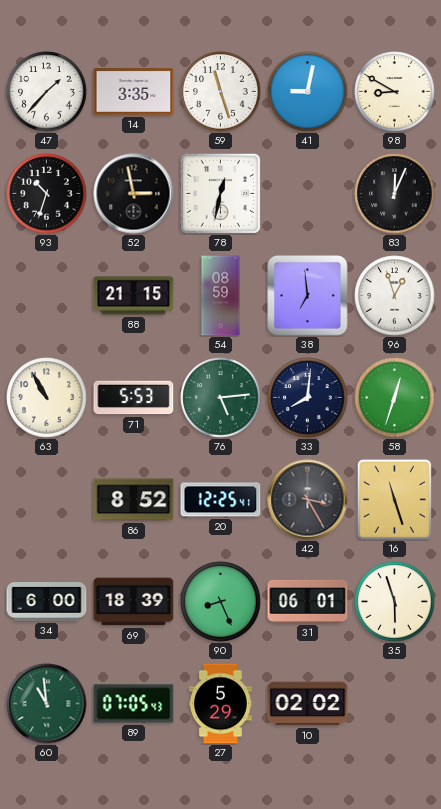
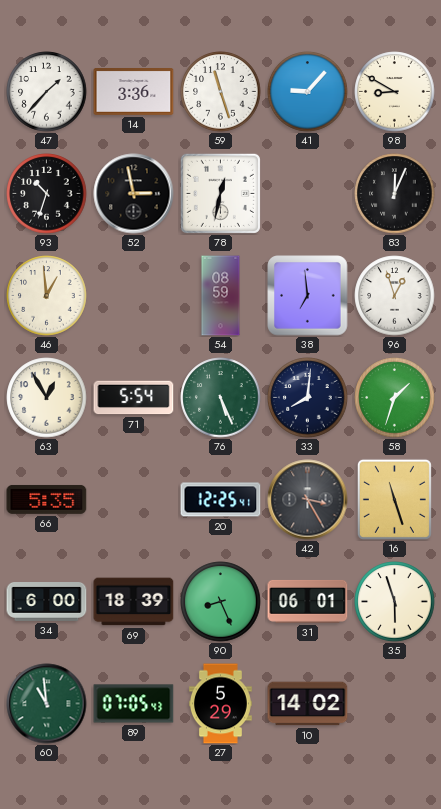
14: 3:35 -> 3:36 (134, 92)
41: 9:02 -> 9:07 (308, 92)
46: none -> 12:59 (47, 296)
88: 21:15 -> none (134, 296)
63: 10:55 -> 12:55 (47, 398)
71: 5:53 -> 5:54 (134, 398)
76: 5:14 -> 5:26 (221, 398)
58: 12:33 -> 1:33 (395, 398)
66: none -> 5:35 (47, 499)
86: 8:52 -> none (134, 500)
10: 02:02 -> 14:02 (308, 704)
